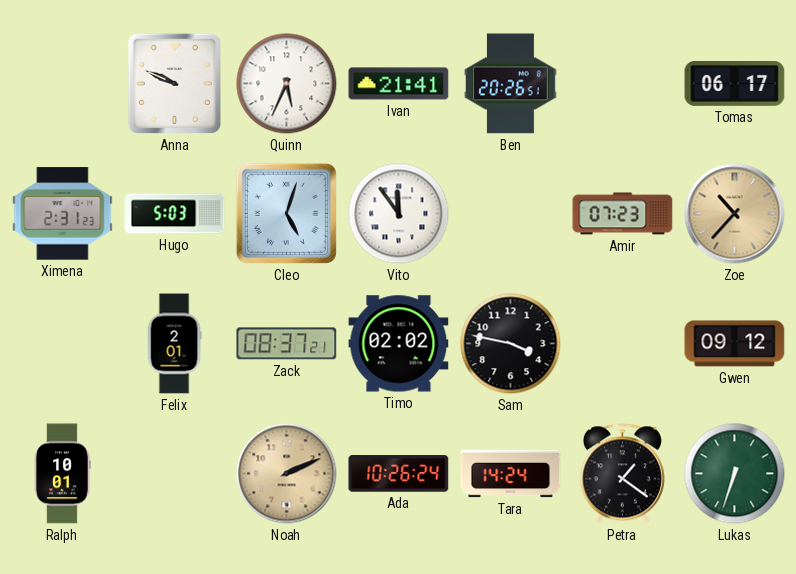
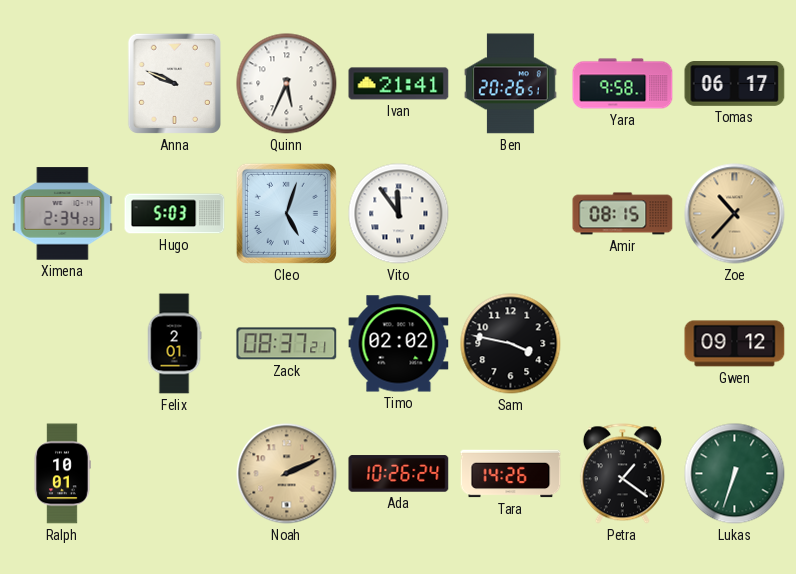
Yara: none -> 9:58 (623, 84)
Ximena: 2:31 -> 2:34 (63, 214)
Amir: 07:23 -> 08:15 (623, 214)
Tara: 14:24 -> 14:26 (511, 474)
